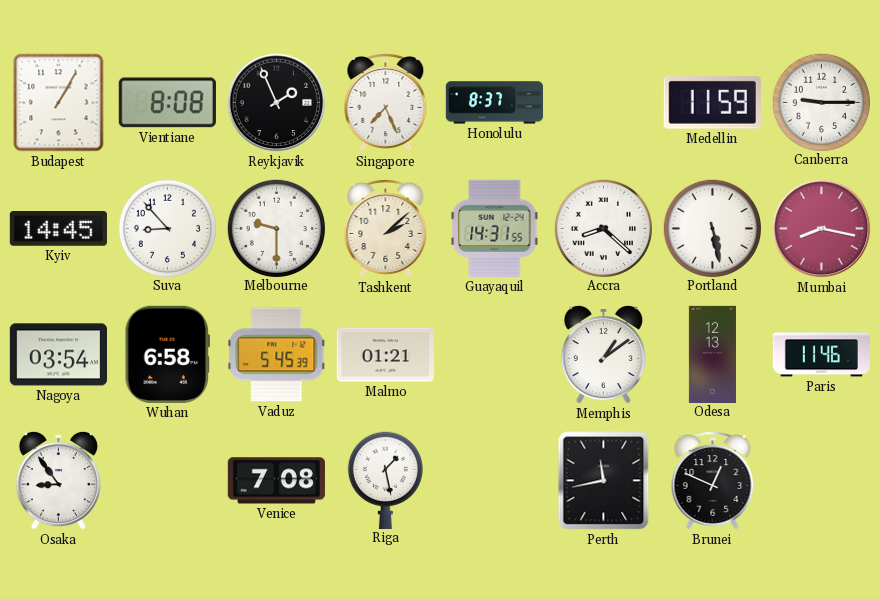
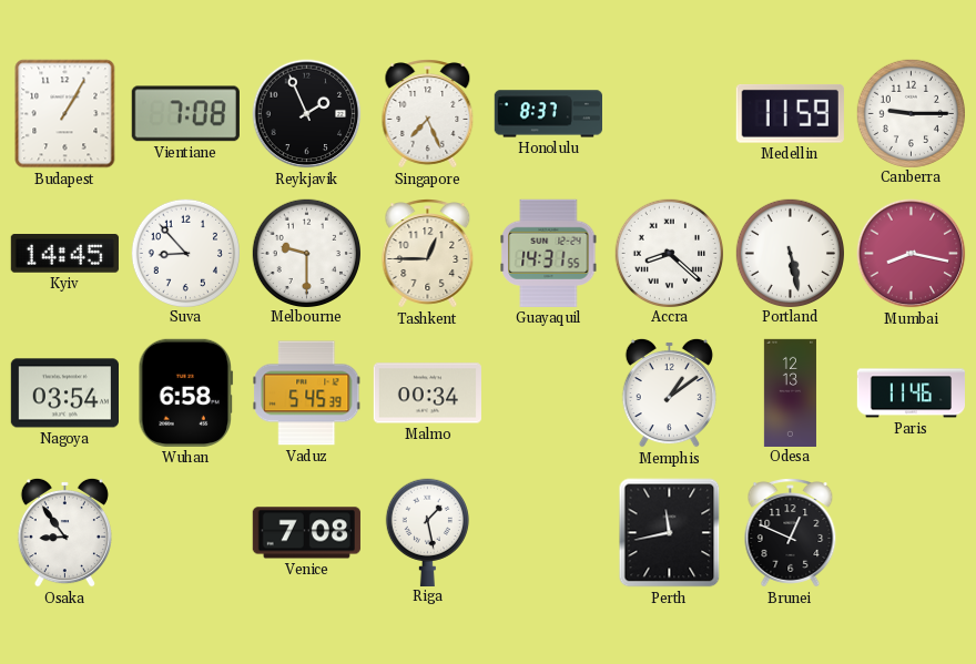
Vientiane: 8:08 -> 7:08 (185, 114)
Tashkent: 2:08 -> 12:45 (428, 254)
Malmo: 01:21 -> 00:34 (427, 394)
